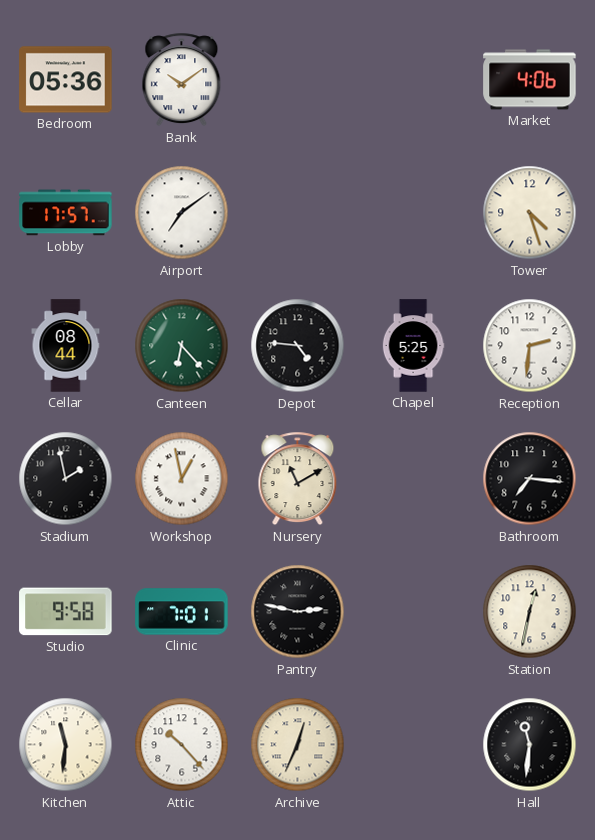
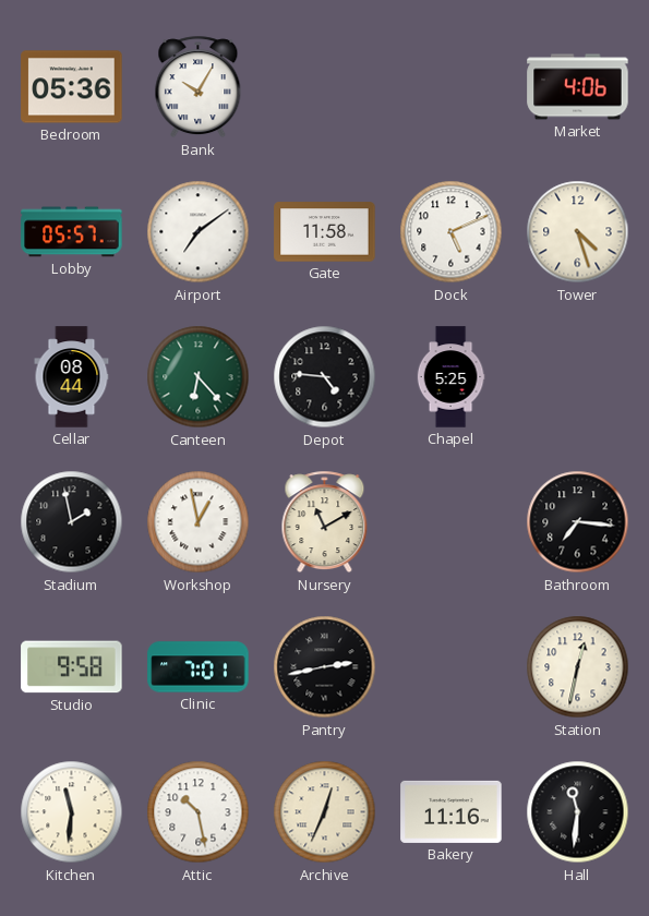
Bank: 10:09 -> 10:05 (199, 87)
Lobby: 17:57 -> 05:57 (72, 232)
Gate: none -> 11:58 (325, 232)
Dock: none -> 5:11 (452, 232)
Reception: 2:31 -> none (530, 346)
Pantry: 2:47 -> 2:43 (325, 667)
Attic: 10:23 -> 10:28 (199, 812)
Bakery: none -> 11:16 (452, 811)
